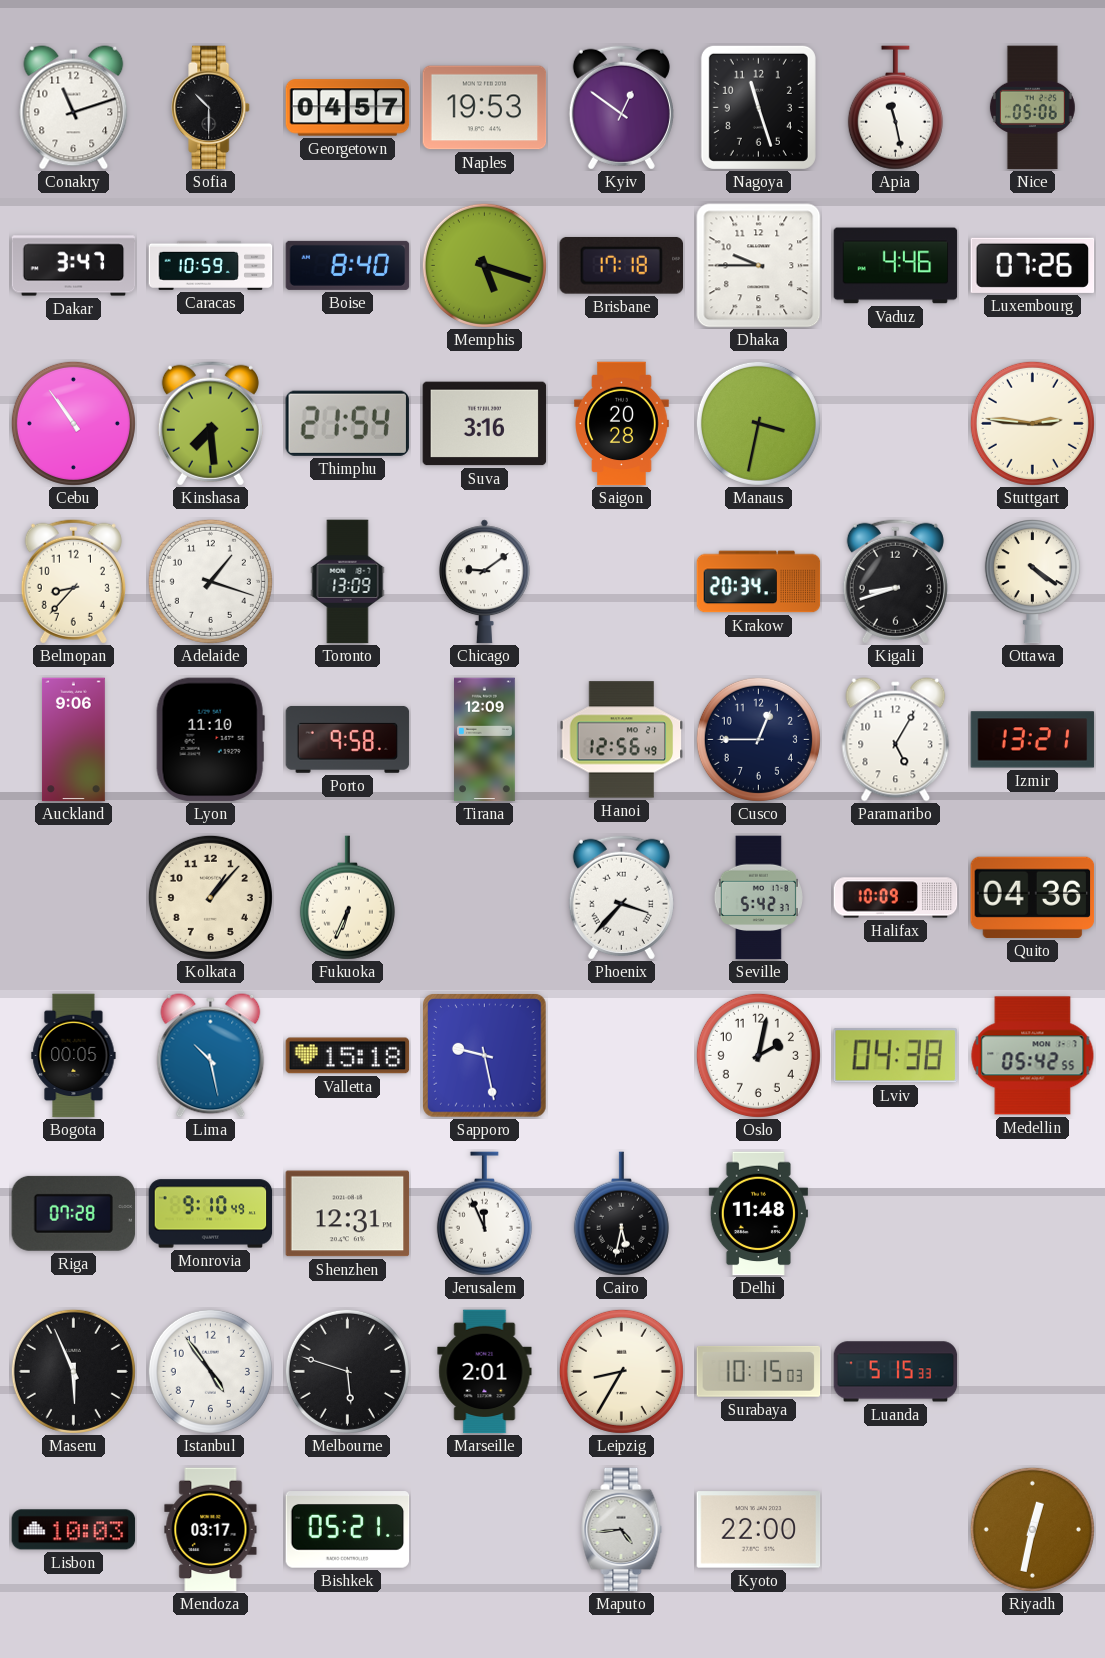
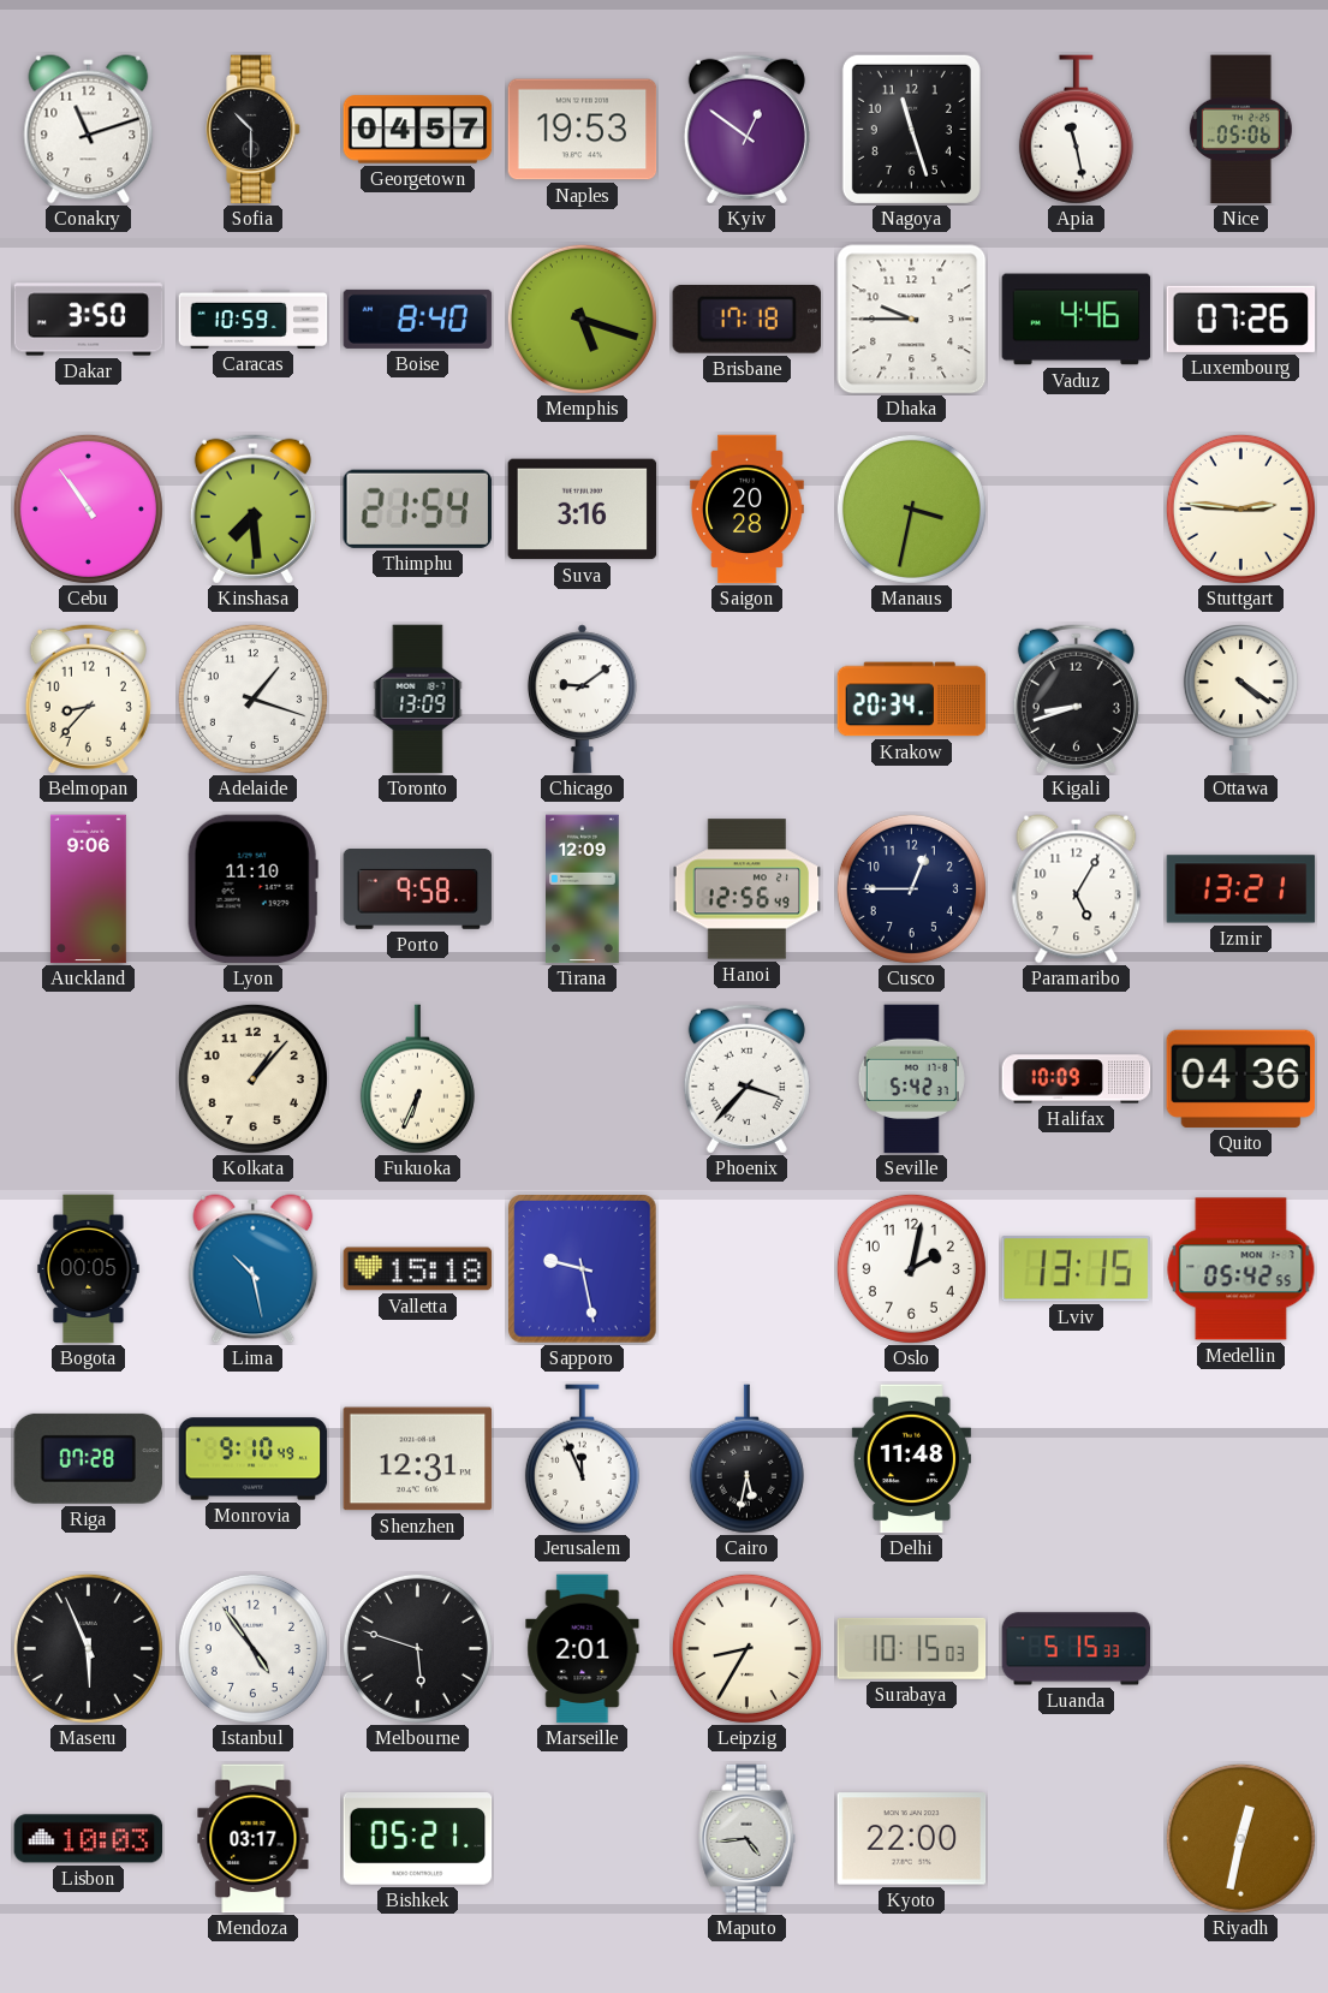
Dakar: 3:47 -> 3:50 (89, 320)
Lviv: 04:38 -> 13:15 (1076, 1269)
